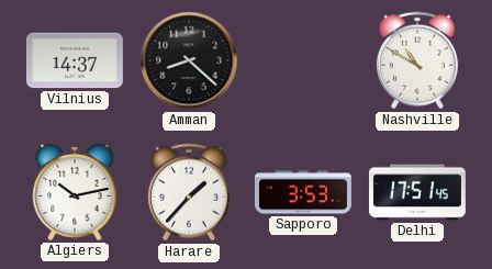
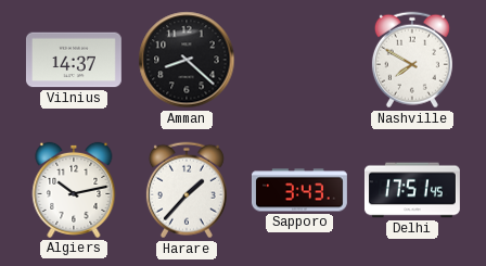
Nashville: 10:50 -> 7:50 (412, 60)
Sapporo: 3:53 -> 3:43 (299, 190)
